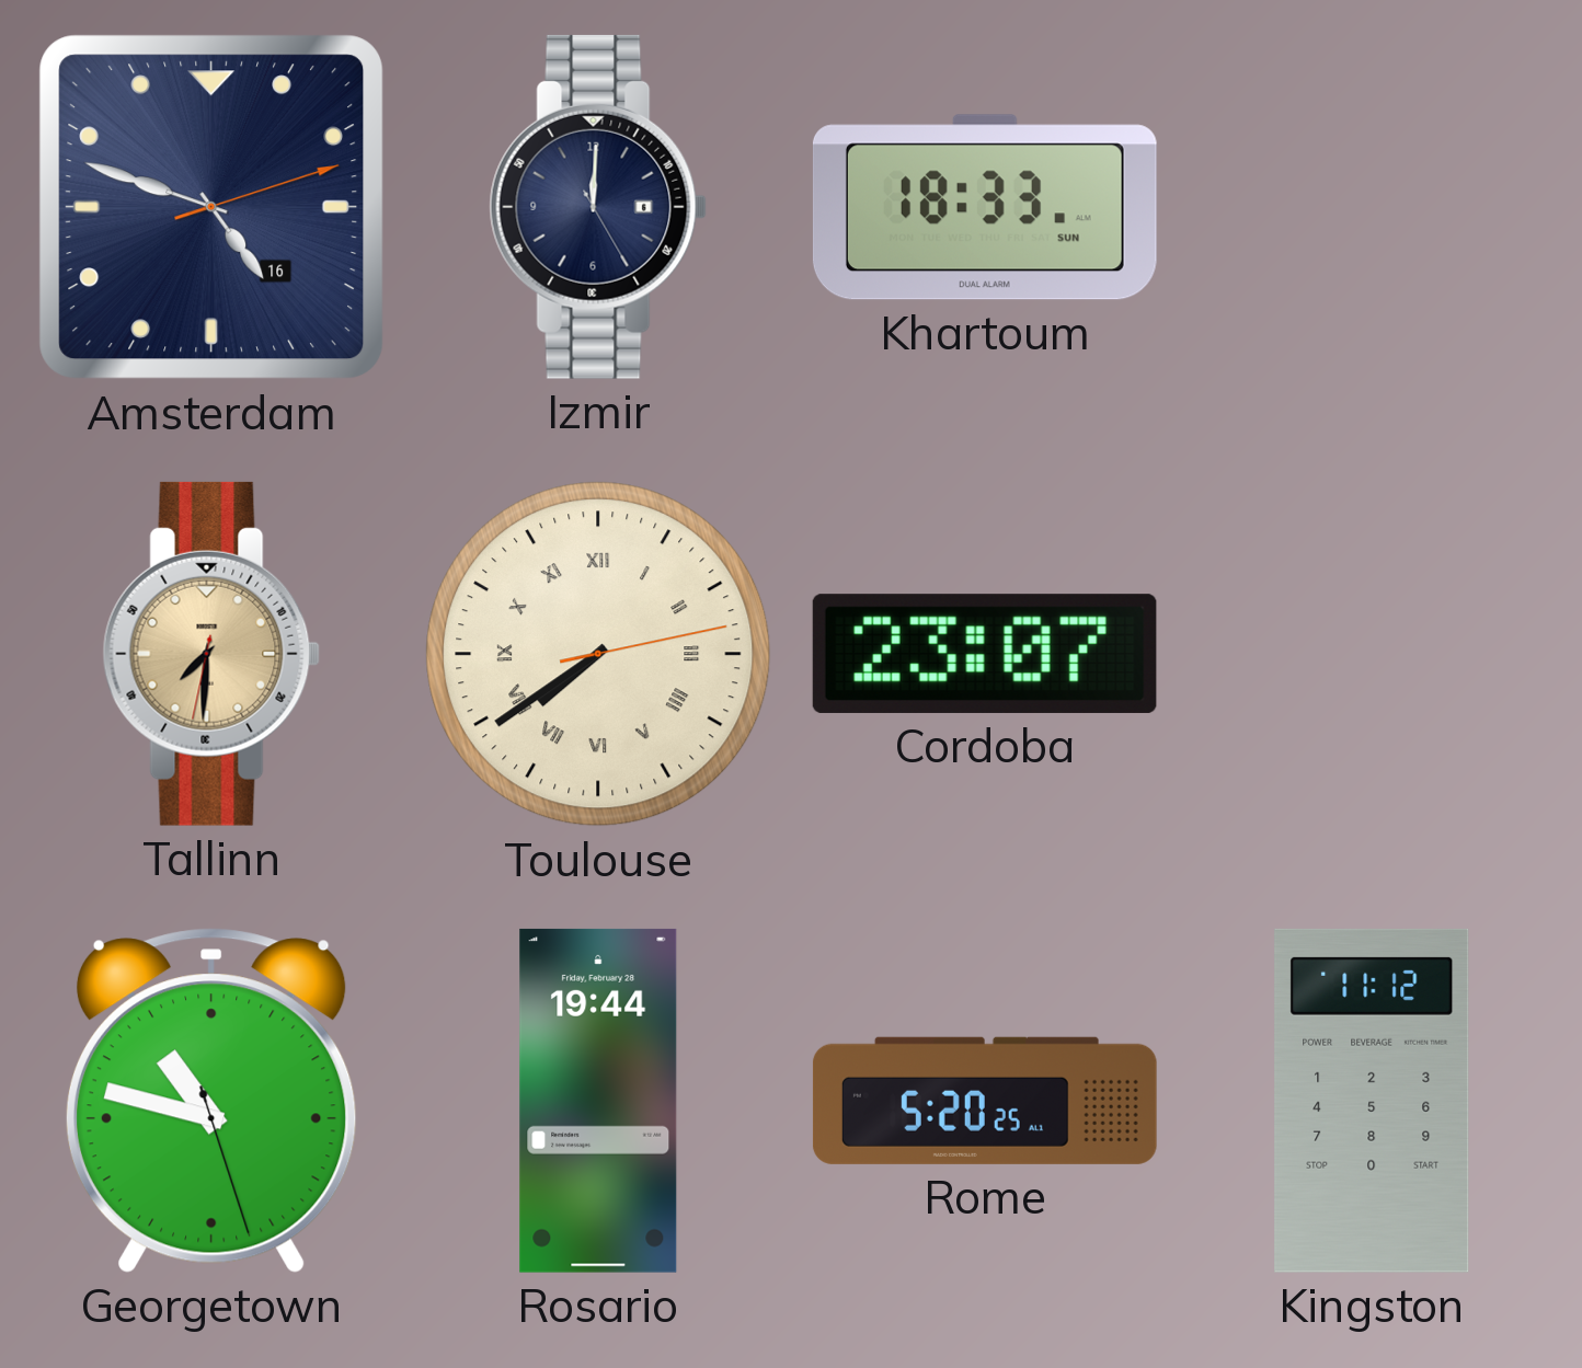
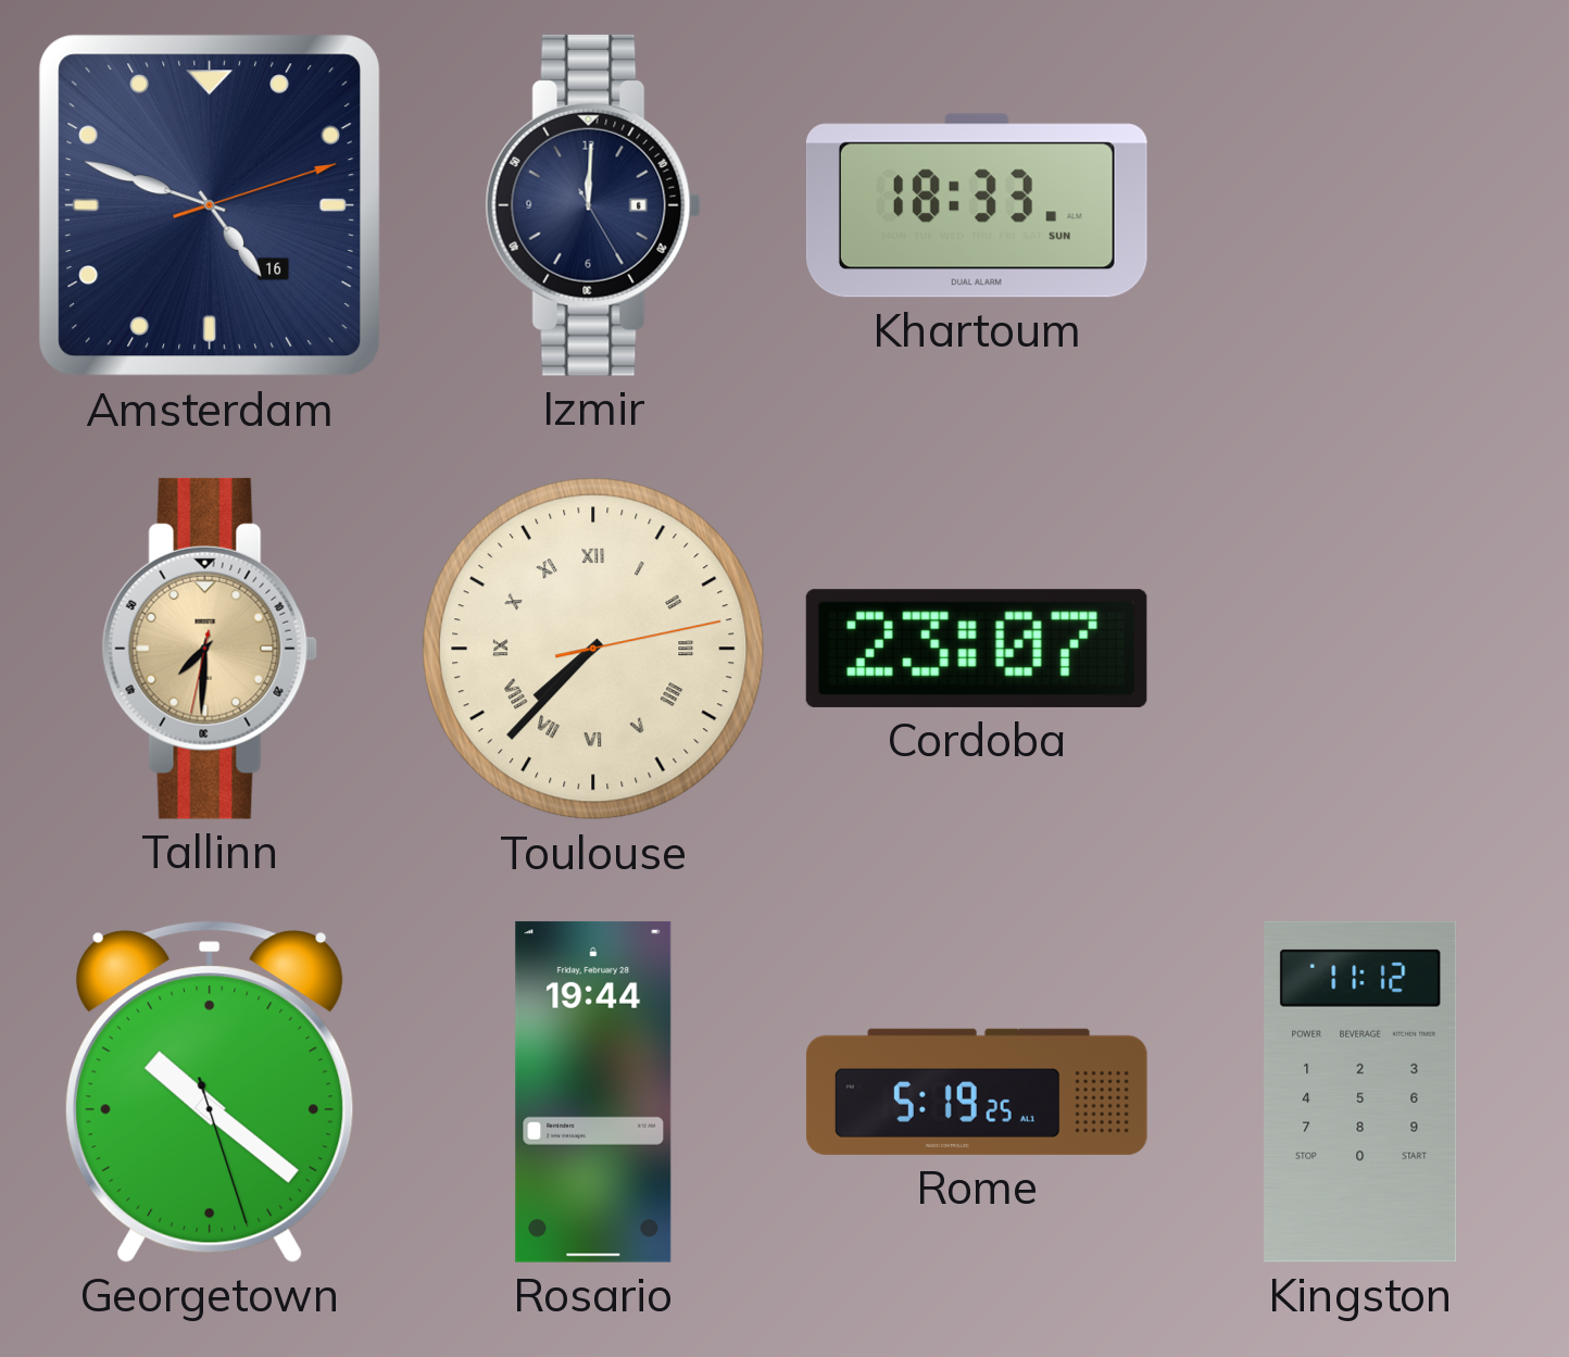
Toulouse: 7:39 -> 7:37 (593, 649)
Georgetown: 10:47 -> 10:21 (210, 1092)
Rome: 5:20 -> 5:19 (977, 1092)
